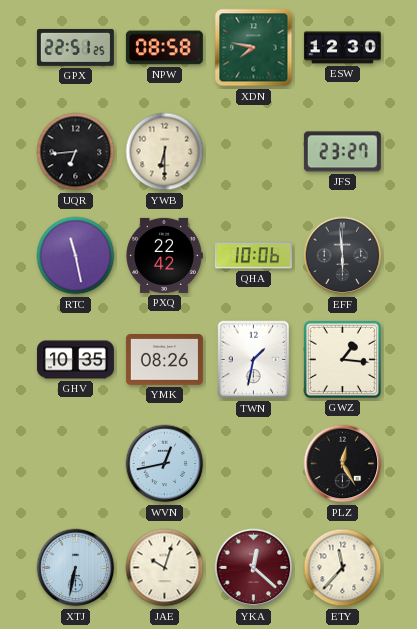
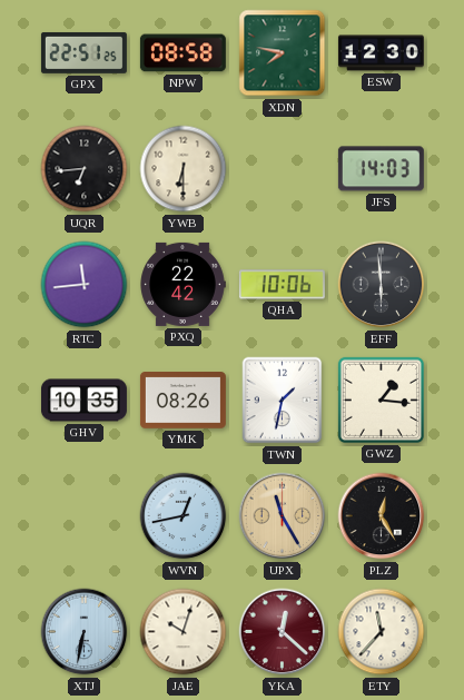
JFS: 23:27 -> 14:03 (381, 169)
RTC: 11:28 -> 11:44 (85, 285)
UPX: none -> 11:25 (283, 516)
